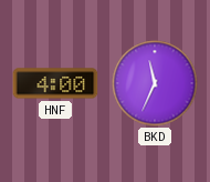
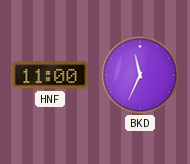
HNF: 4:00 -> 11:00 (50, 75)
